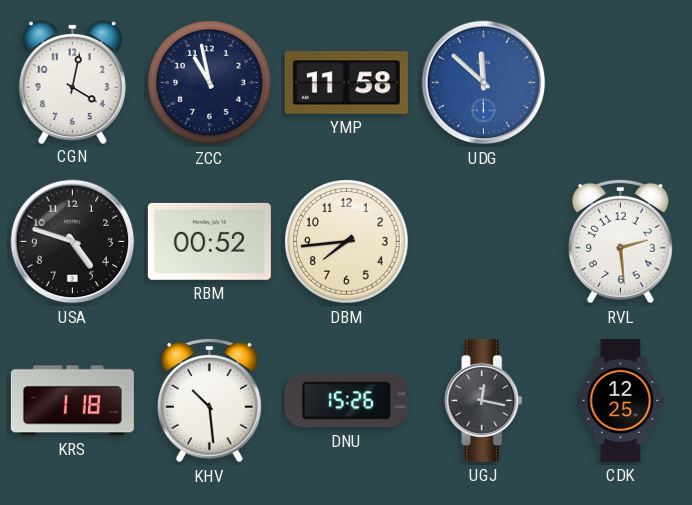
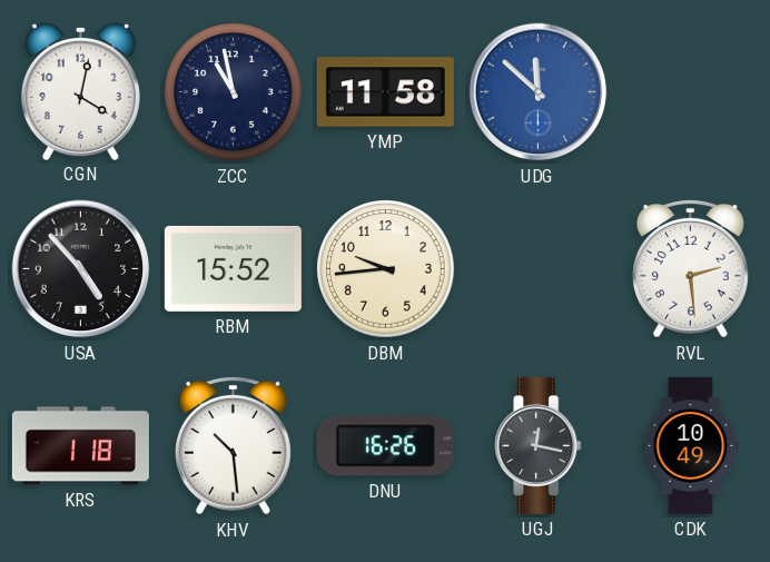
USA: 4:48 -> 4:53 (81, 269)
RBM: 00:52 -> 15:52 (233, 268)
DBM: 7:44 -> 9:44 (386, 269)
DNU: 15:26 -> 16:26 (385, 446)
CDK: 12:25 -> 10:49 (691, 445)
